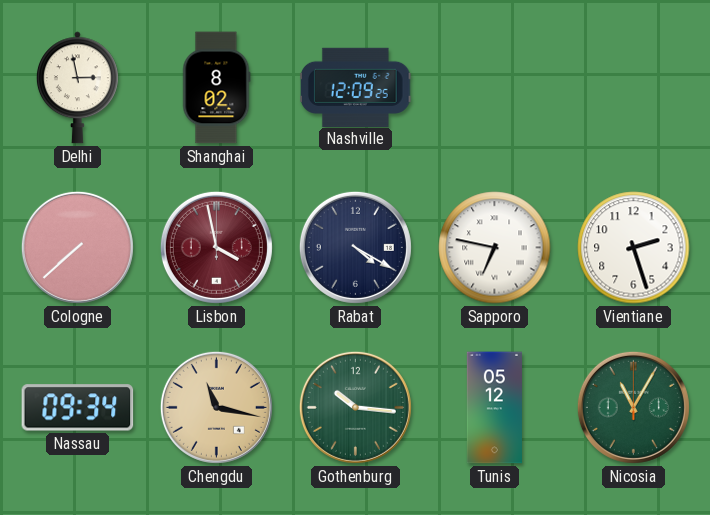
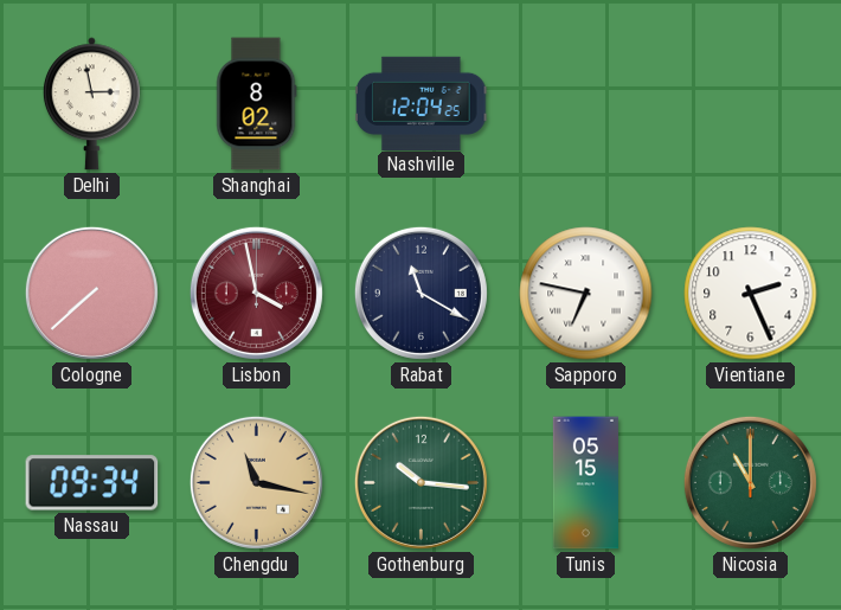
Nashville: 12:09 -> 12:04 (420, 103)
Rabat: 4:20 -> 11:20 (420, 293)
Vientiane: 2:27 -> 2:26 (751, 294)
Tunis: 05:12 -> 05:15 (585, 483)
Nicosia: 11:05 -> 11:00 (750, 482)
